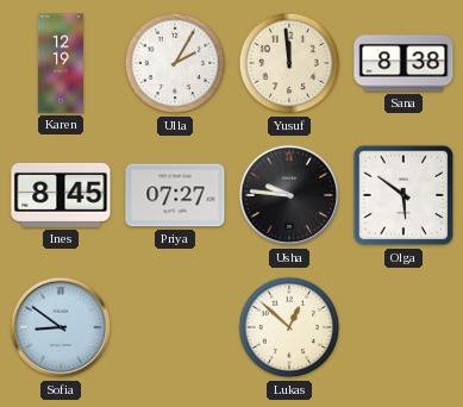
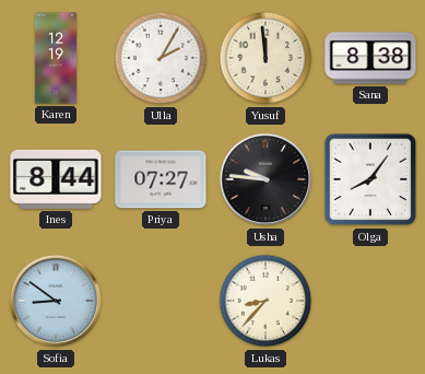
Ines: 8:45 -> 8:44 (56, 179)
Olga: 5:51 -> 8:06 (370, 179)
Lukas: 12:52 -> 8:37 (265, 301)
